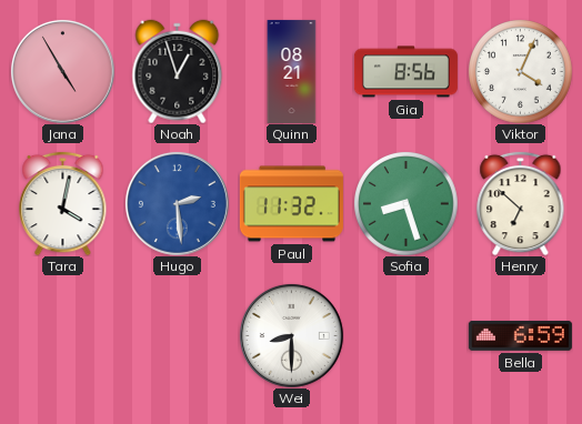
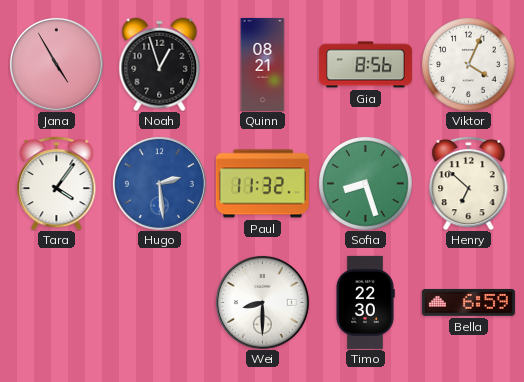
Tara: 4:02 -> 4:06 (57, 183)
Timo: none -> 22:30 (365, 302)
